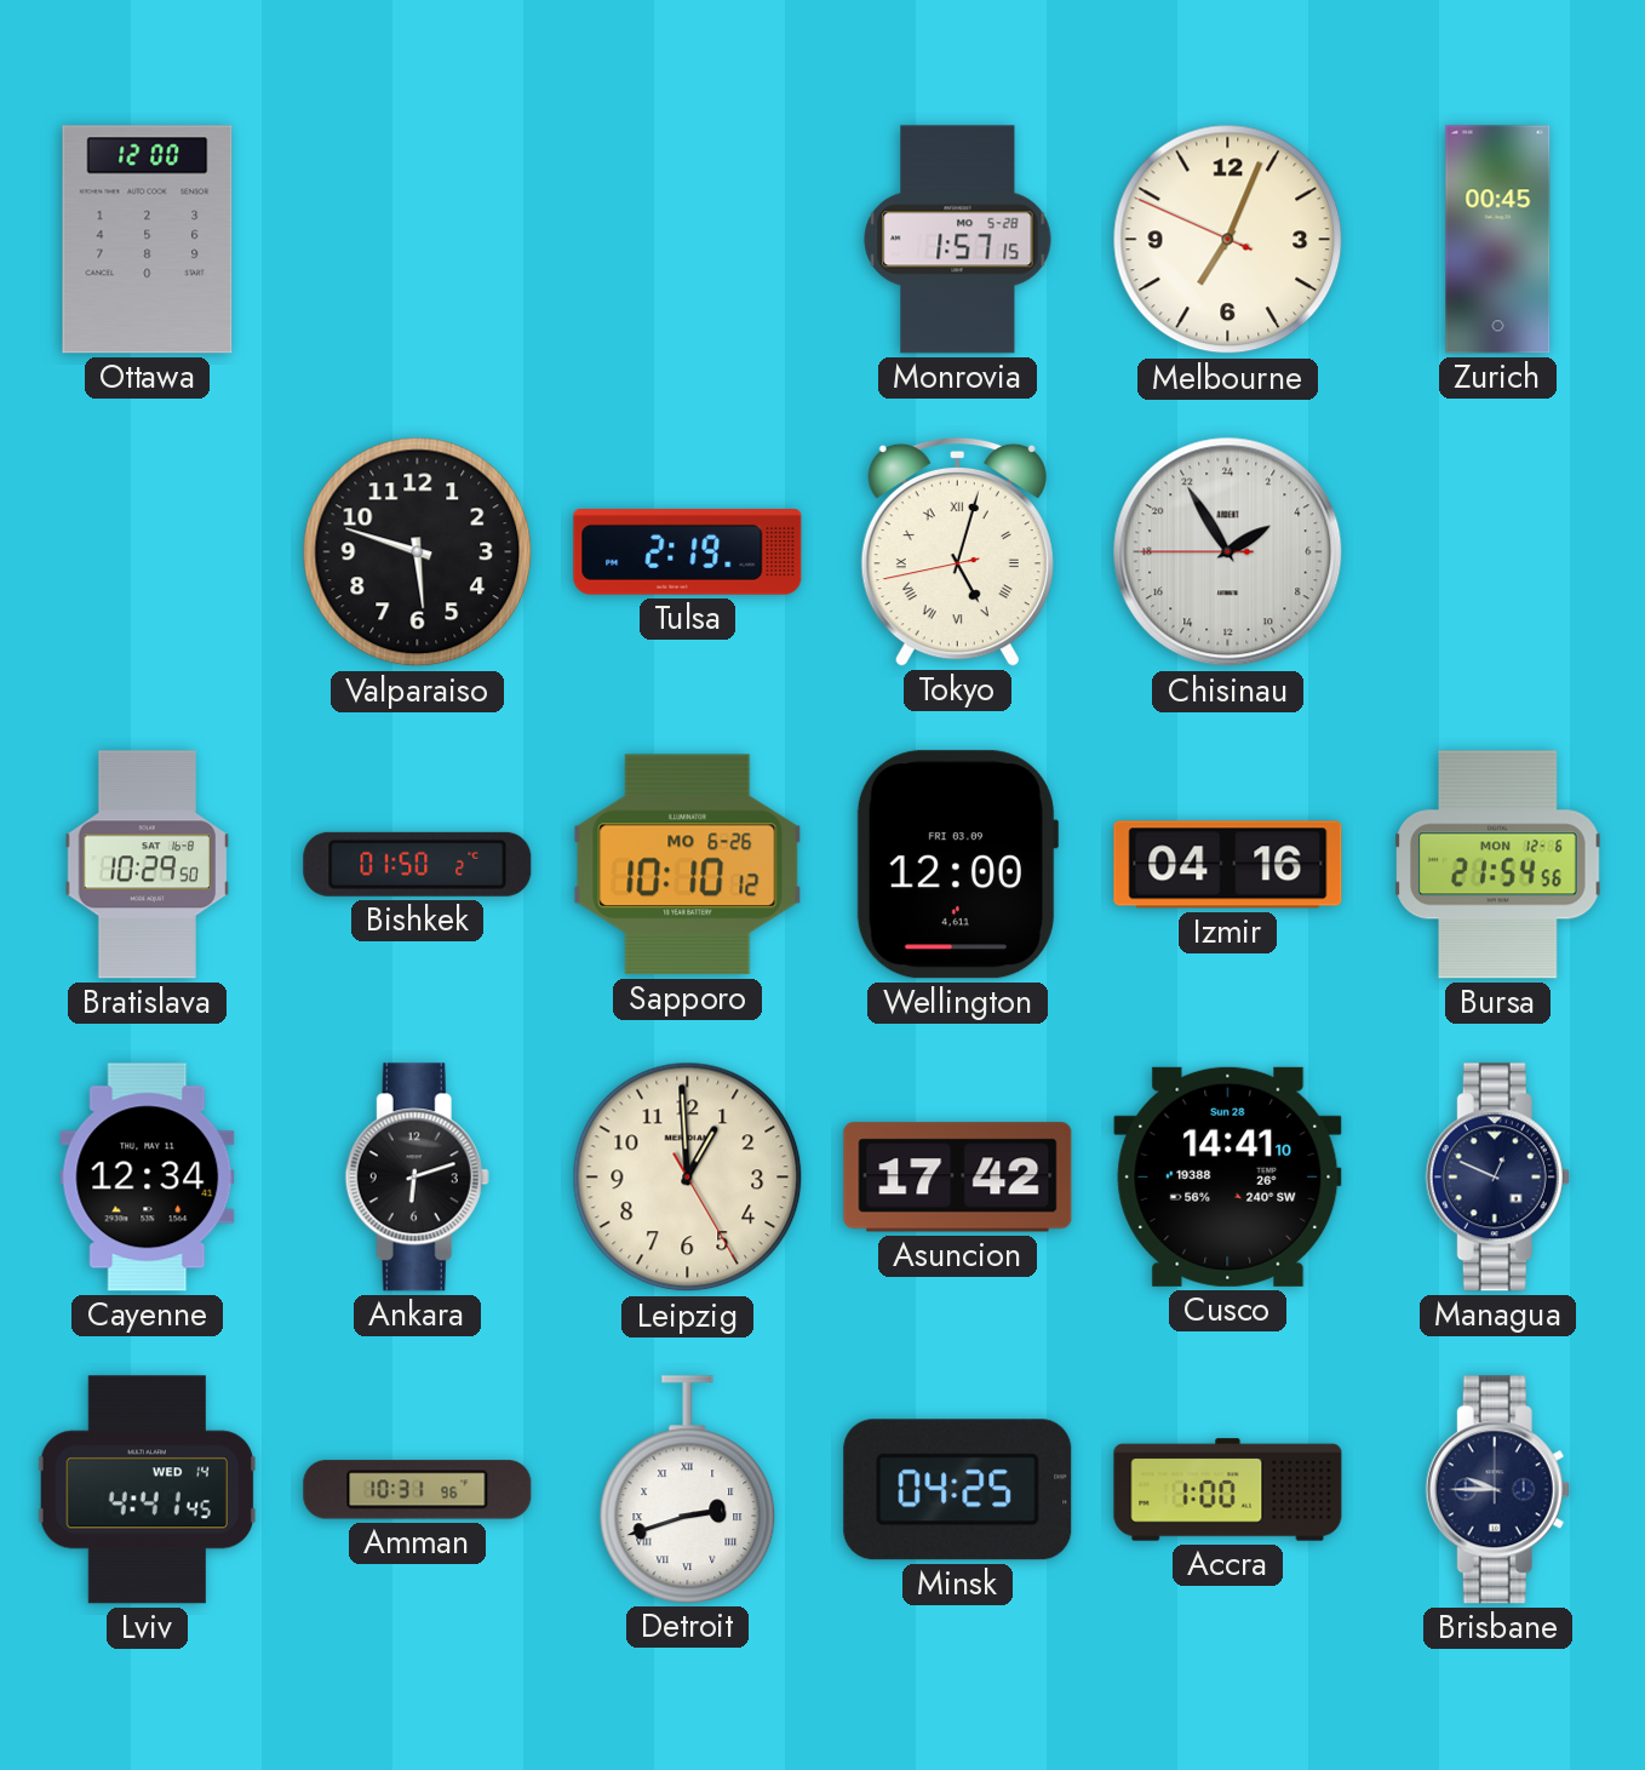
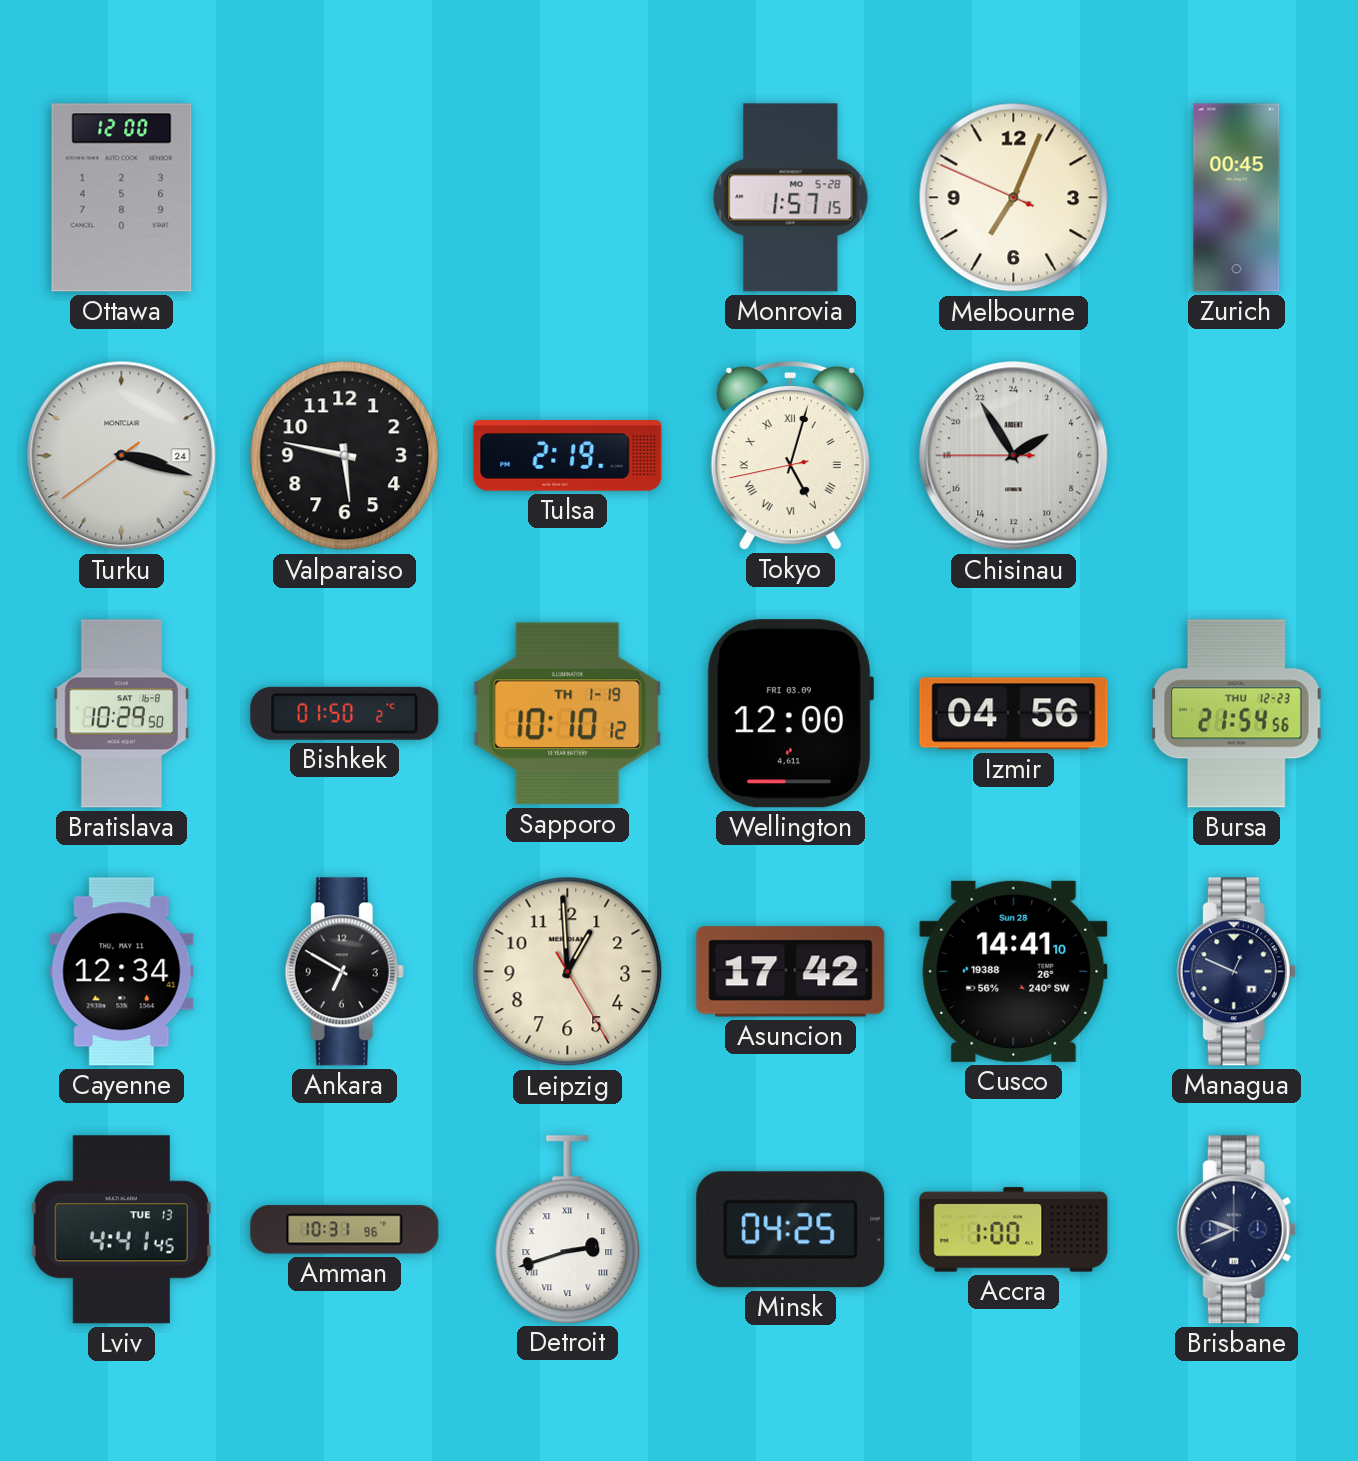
Turku: none -> 3:17 (122, 456)
Valparaiso: 5:48 -> 5:47 (345, 456)
Sapporo date: MO 6-26 -> TH 1-19 (568, 714)
Izmir: 04:16 -> 04:56 (1014, 714)
Bursa date: MON 12-6 -> THU 12-23 (1237, 714)
Ankara: 6:12 -> 6:50 (344, 972)
Lviv date: WED 14 -> TUE 13 (121, 1230)
Brisbane: 9:45 -> 9:41 (1236, 1230)
